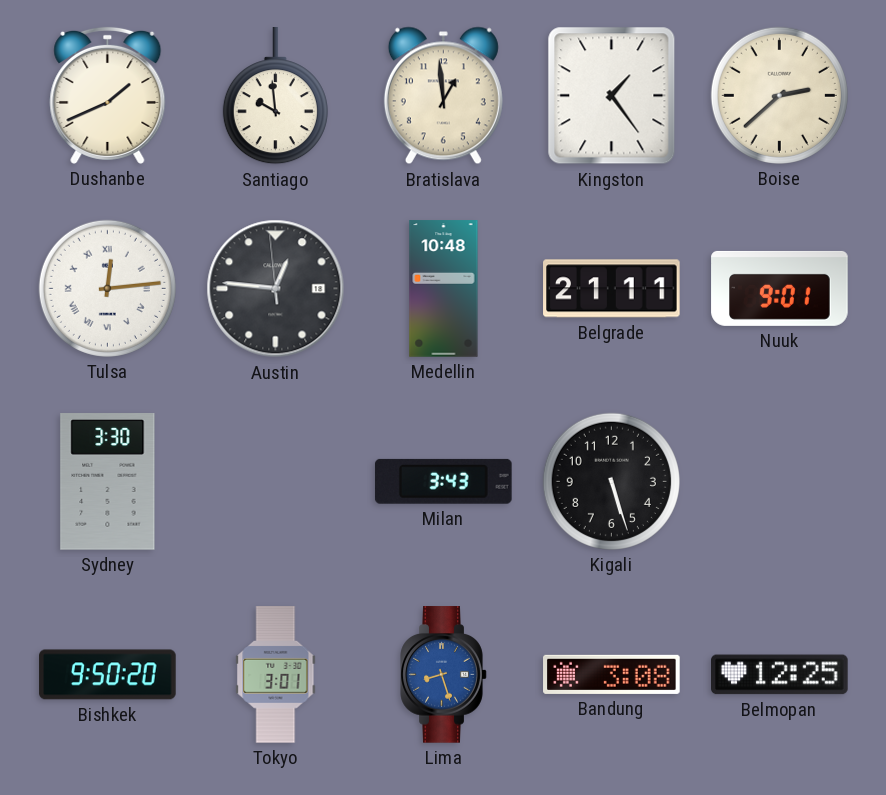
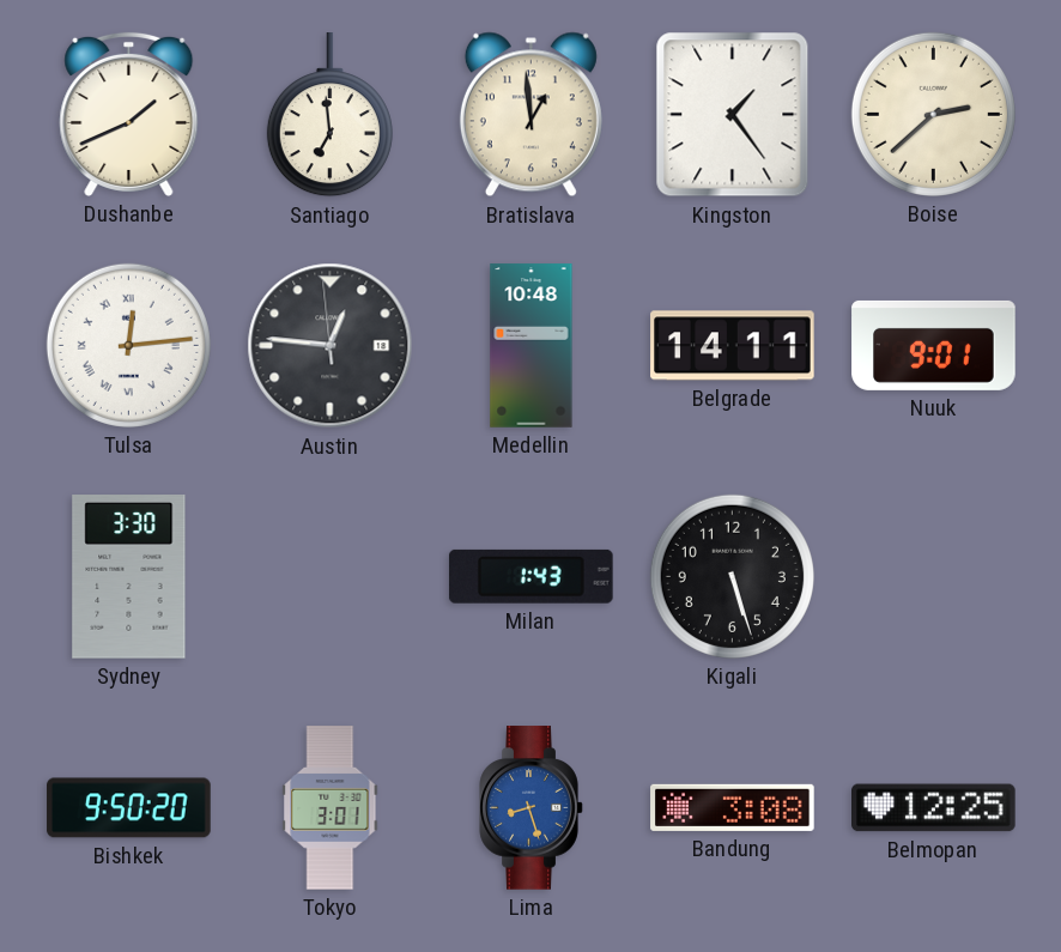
Santiago: 9:59 -> 6:59 (329, 115)
Belgrade: 21:11 -> 14:11 (733, 346)
Milan: 3:43 -> 1:43 (530, 576)
